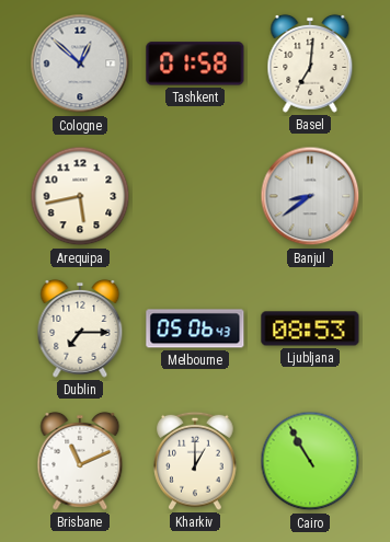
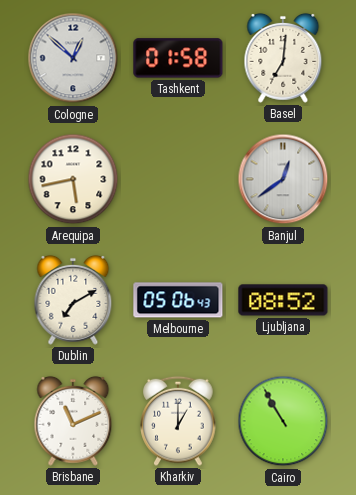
Banjul: 8:39 -> 12:39 (283, 179)
Dublin: 7:15 -> 7:10 (73, 300)
Ljubljana: 08:53 -> 08:52 (283, 300)
